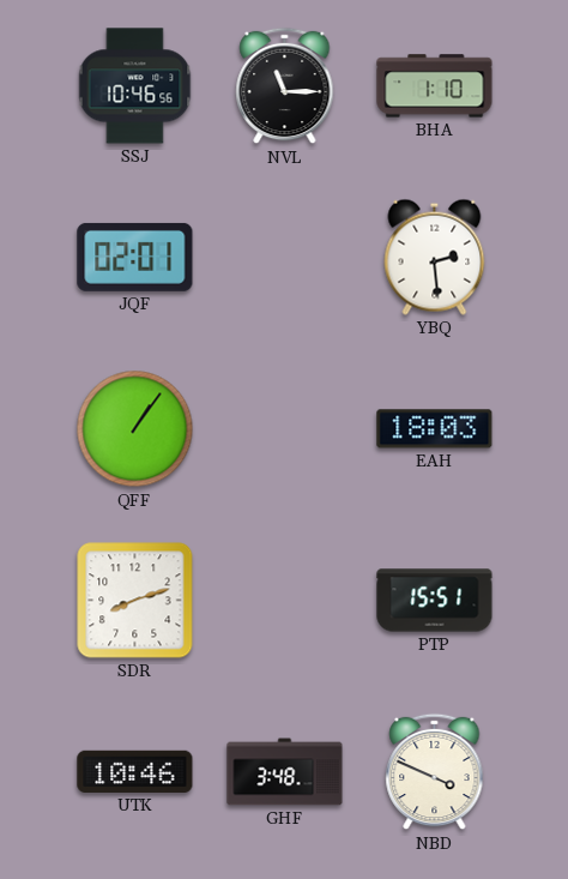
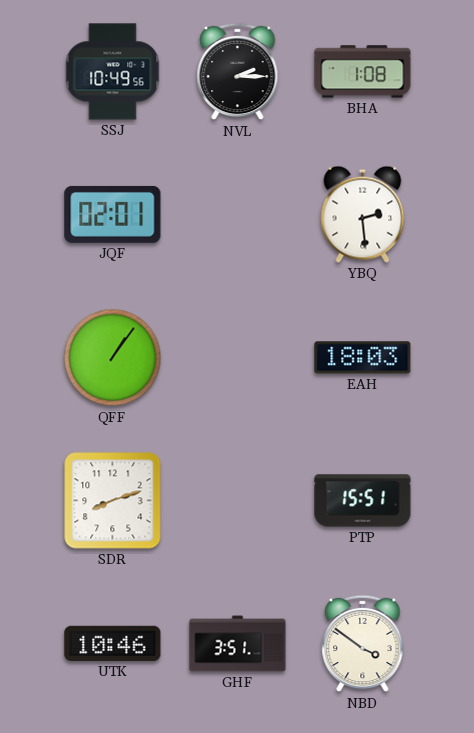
SSJ: 10:46 -> 10:49 (113, 72)
NVL: 11:15 -> 2:15 (238, 72)
BHA: 1:10 -> 1:08 (363, 72)
GHF: 3:48 -> 3:51 (238, 644)
NBD: 3:49 -> 3:51 (363, 644)
